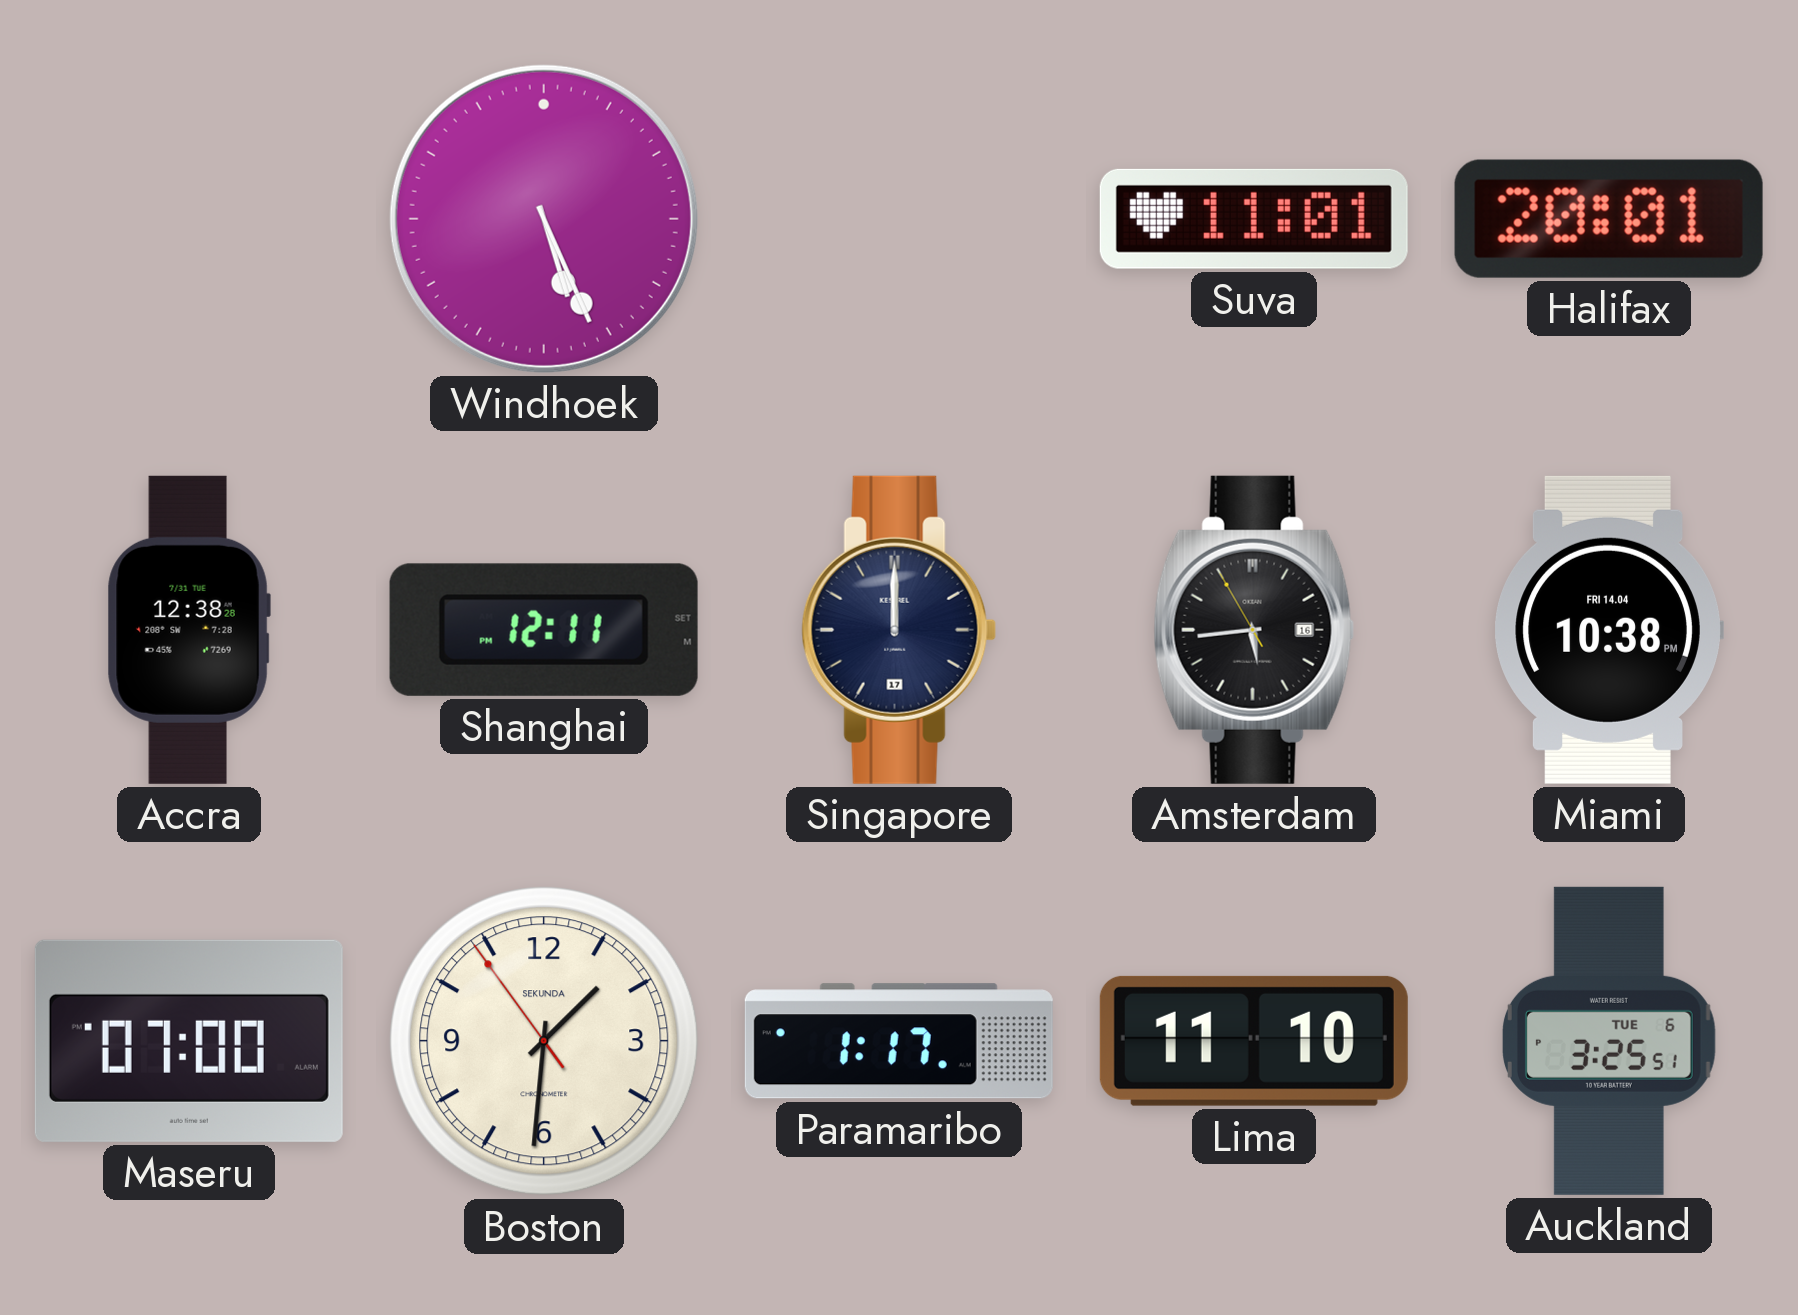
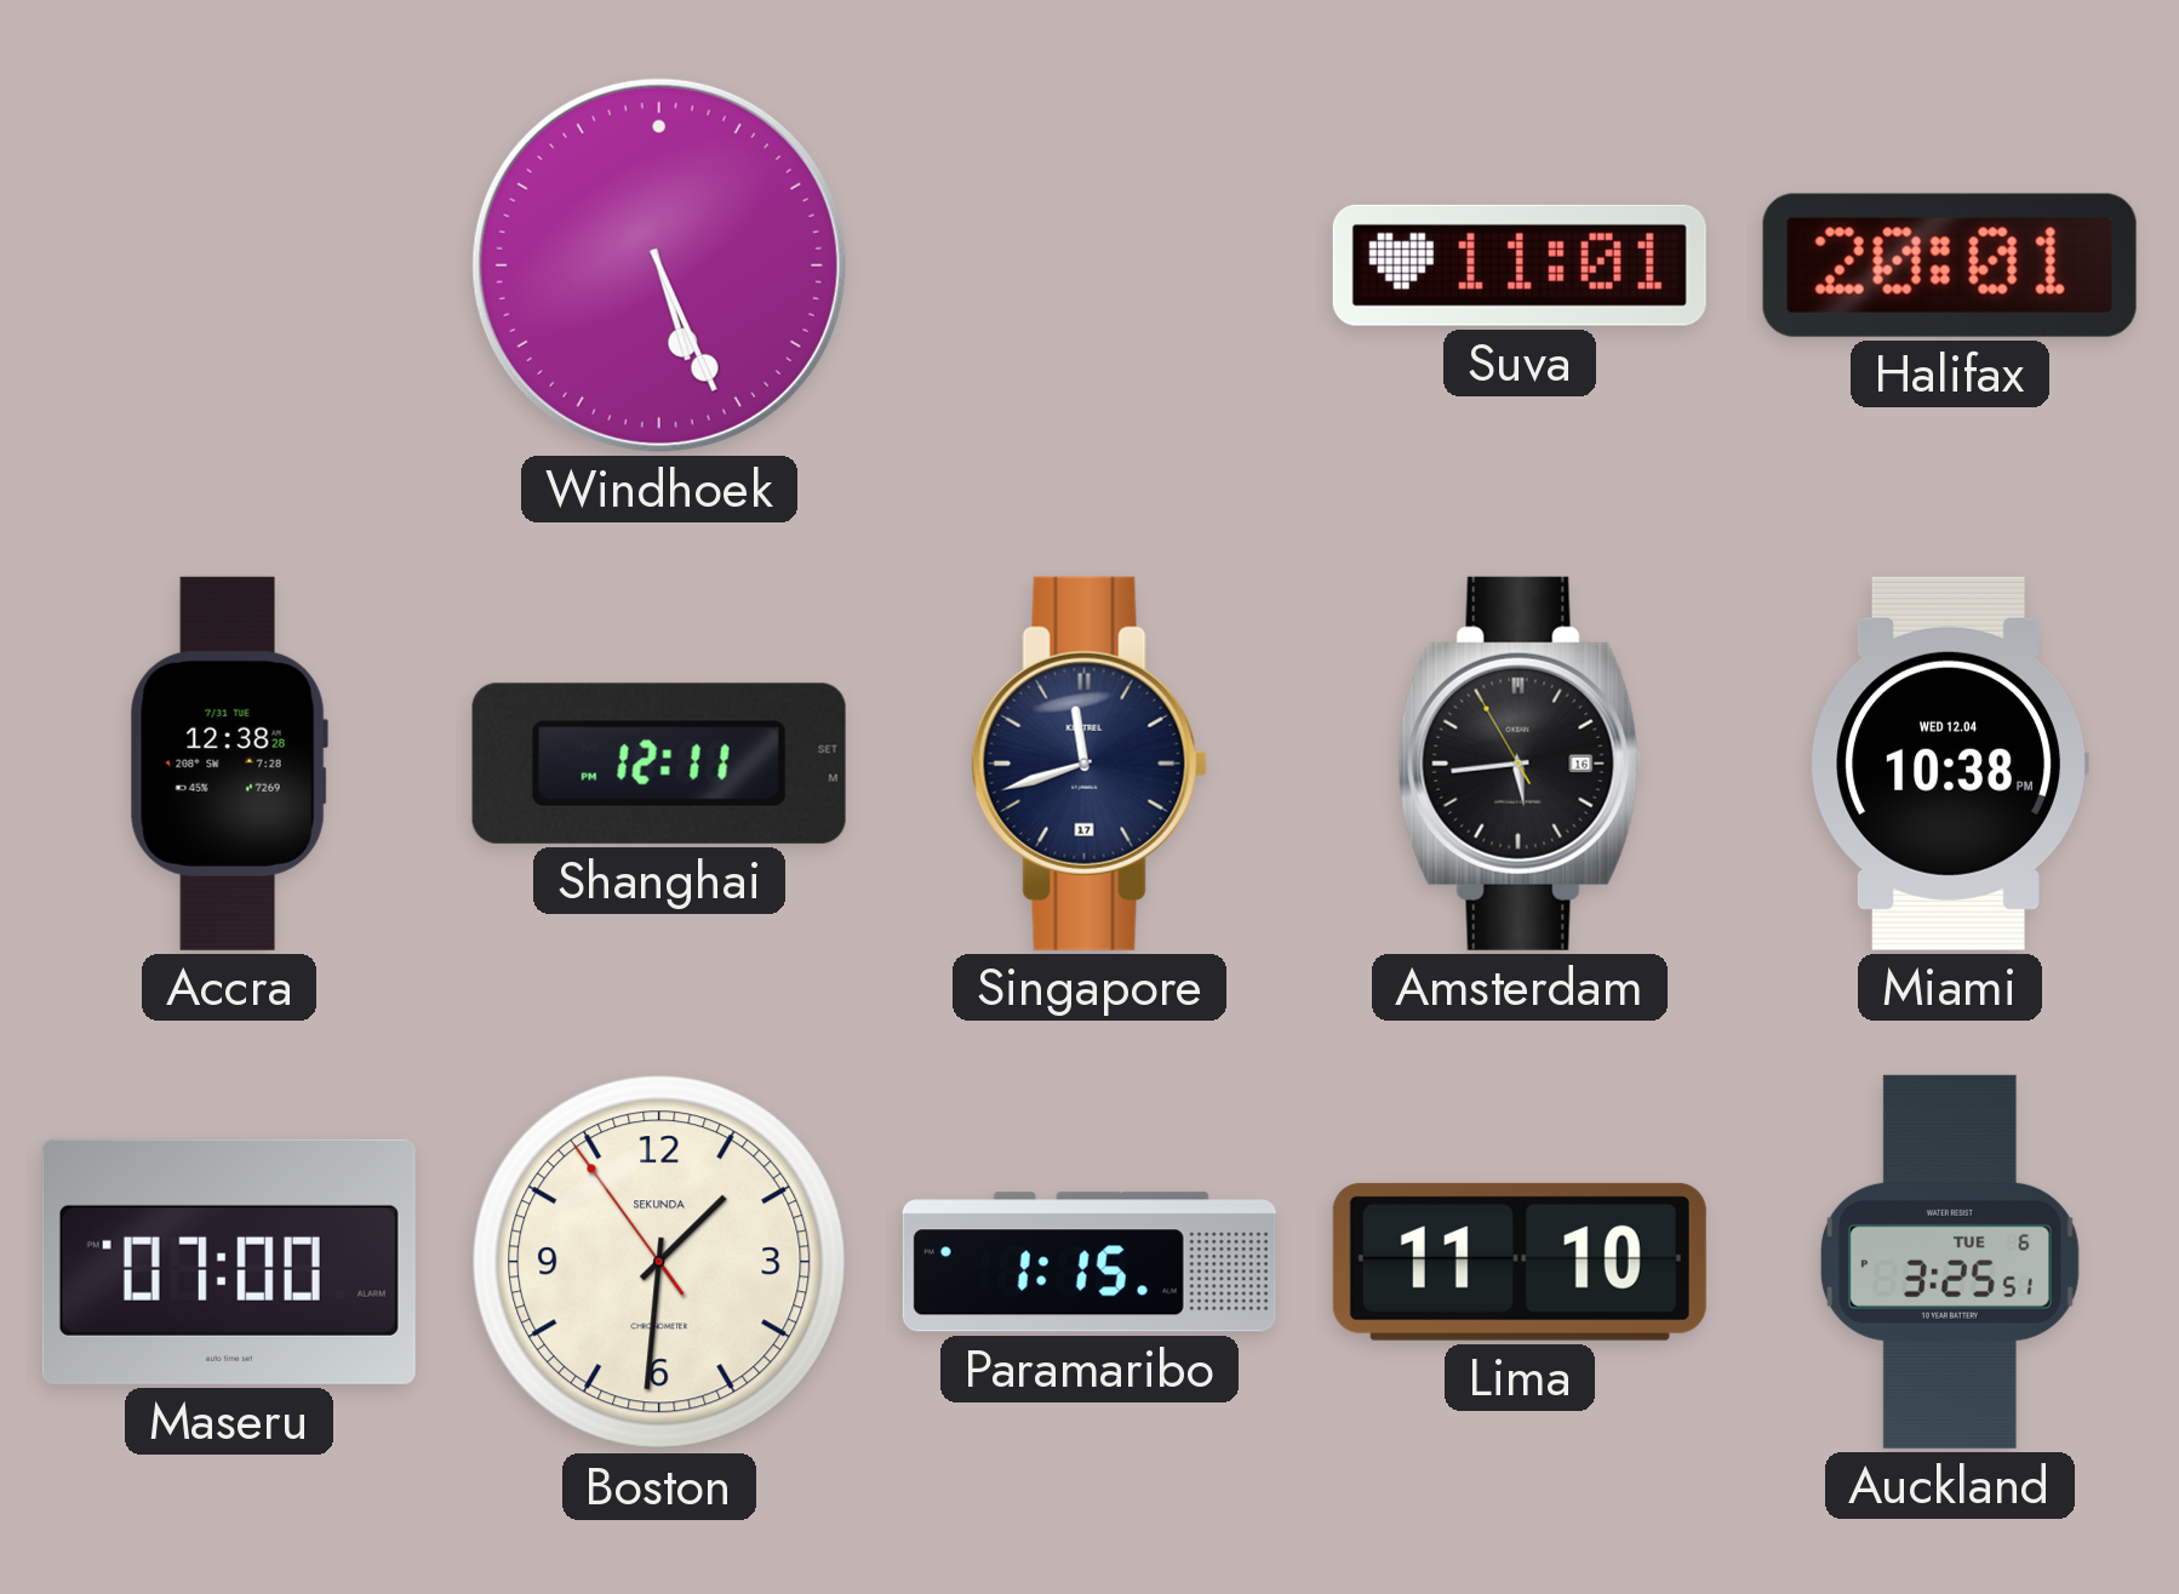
Singapore: 12:00 -> 11:42 (1089, 764)
Miami date: FRI 14.04 -> WED 12.04 (1950, 764)
Paramaribo: 1:17 -> 1:15 (1089, 1262)
